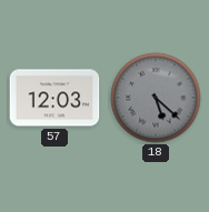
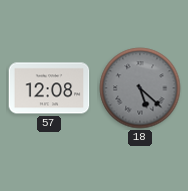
57: 12:03 -> 12:08 (49, 88)
